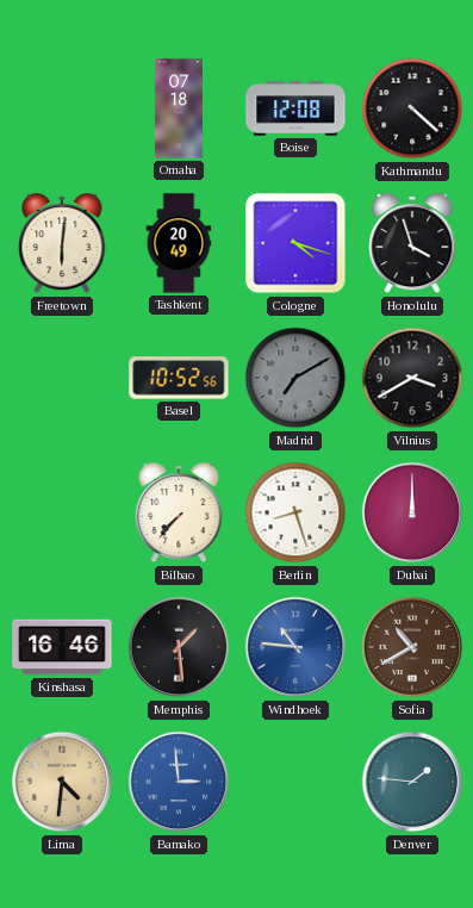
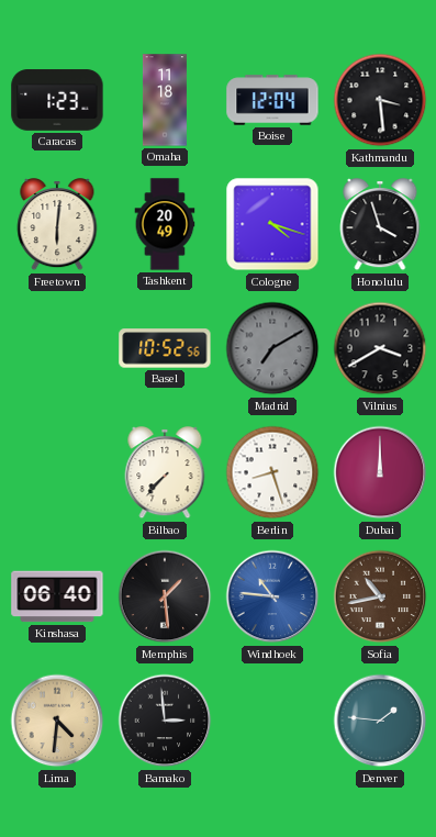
Caracas: none -> 1:23 (57, 100)
Omaha: 07:18 -> 11:18 (165, 100)
Boise: 12:08 -> 12:04 (272, 100)
Kathmandu: 4:22 -> 3:29 (380, 100)
Kinshasa: 16:46 -> 06:40 (57, 596)
Sofia: 10:40 -> 10:43 (380, 596)
Bamako dial: blue -> black (165, 721)
